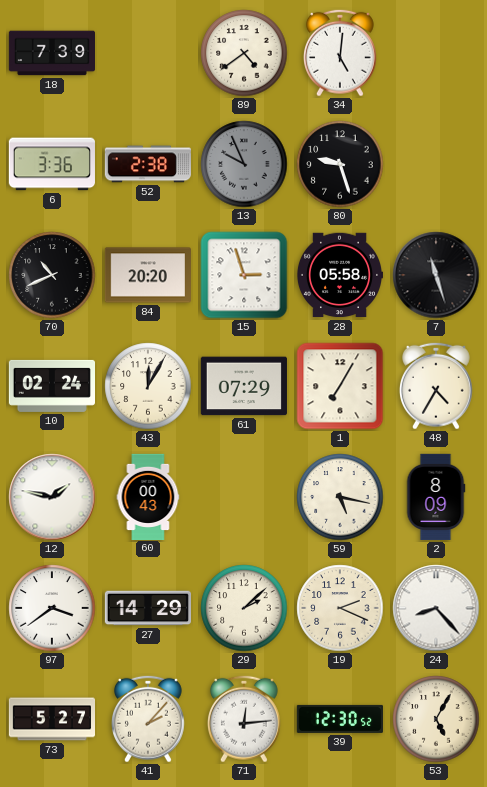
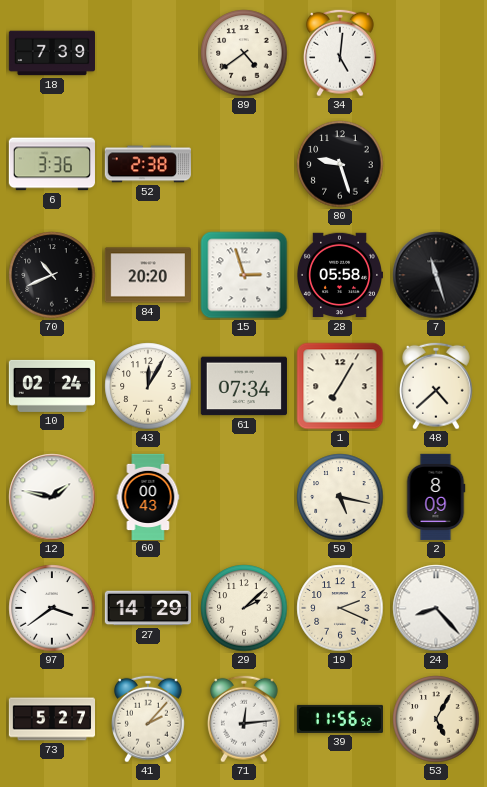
13: 9:56 -> none (244, 164)
61: 07:29 -> 07:34 (244, 386)
48: 4:35 -> 4:38 (436, 386)
39: 12:30 -> 11:56 (340, 719)
